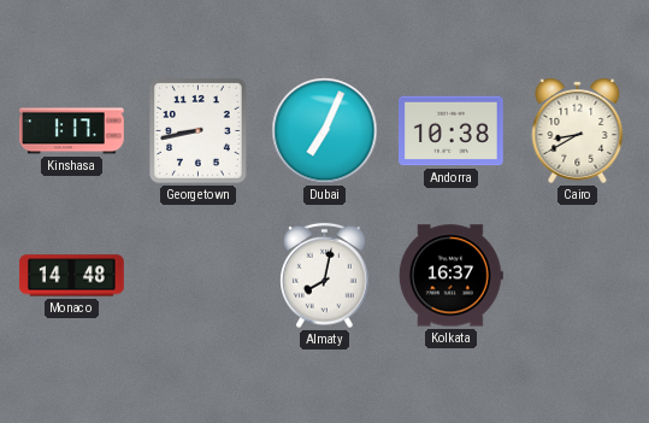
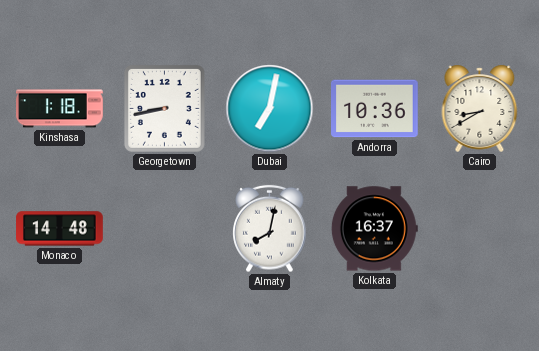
Kinshasa: 1:17 -> 1:18 (60, 109)
Dubai: 7:04 -> 7:02 (270, 109)
Andorra: 10:38 -> 10:36 (375, 109)
